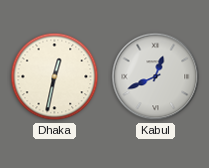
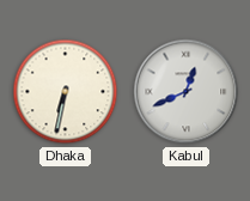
Dhaka: 12:32 -> 6:32 (66, 92)
